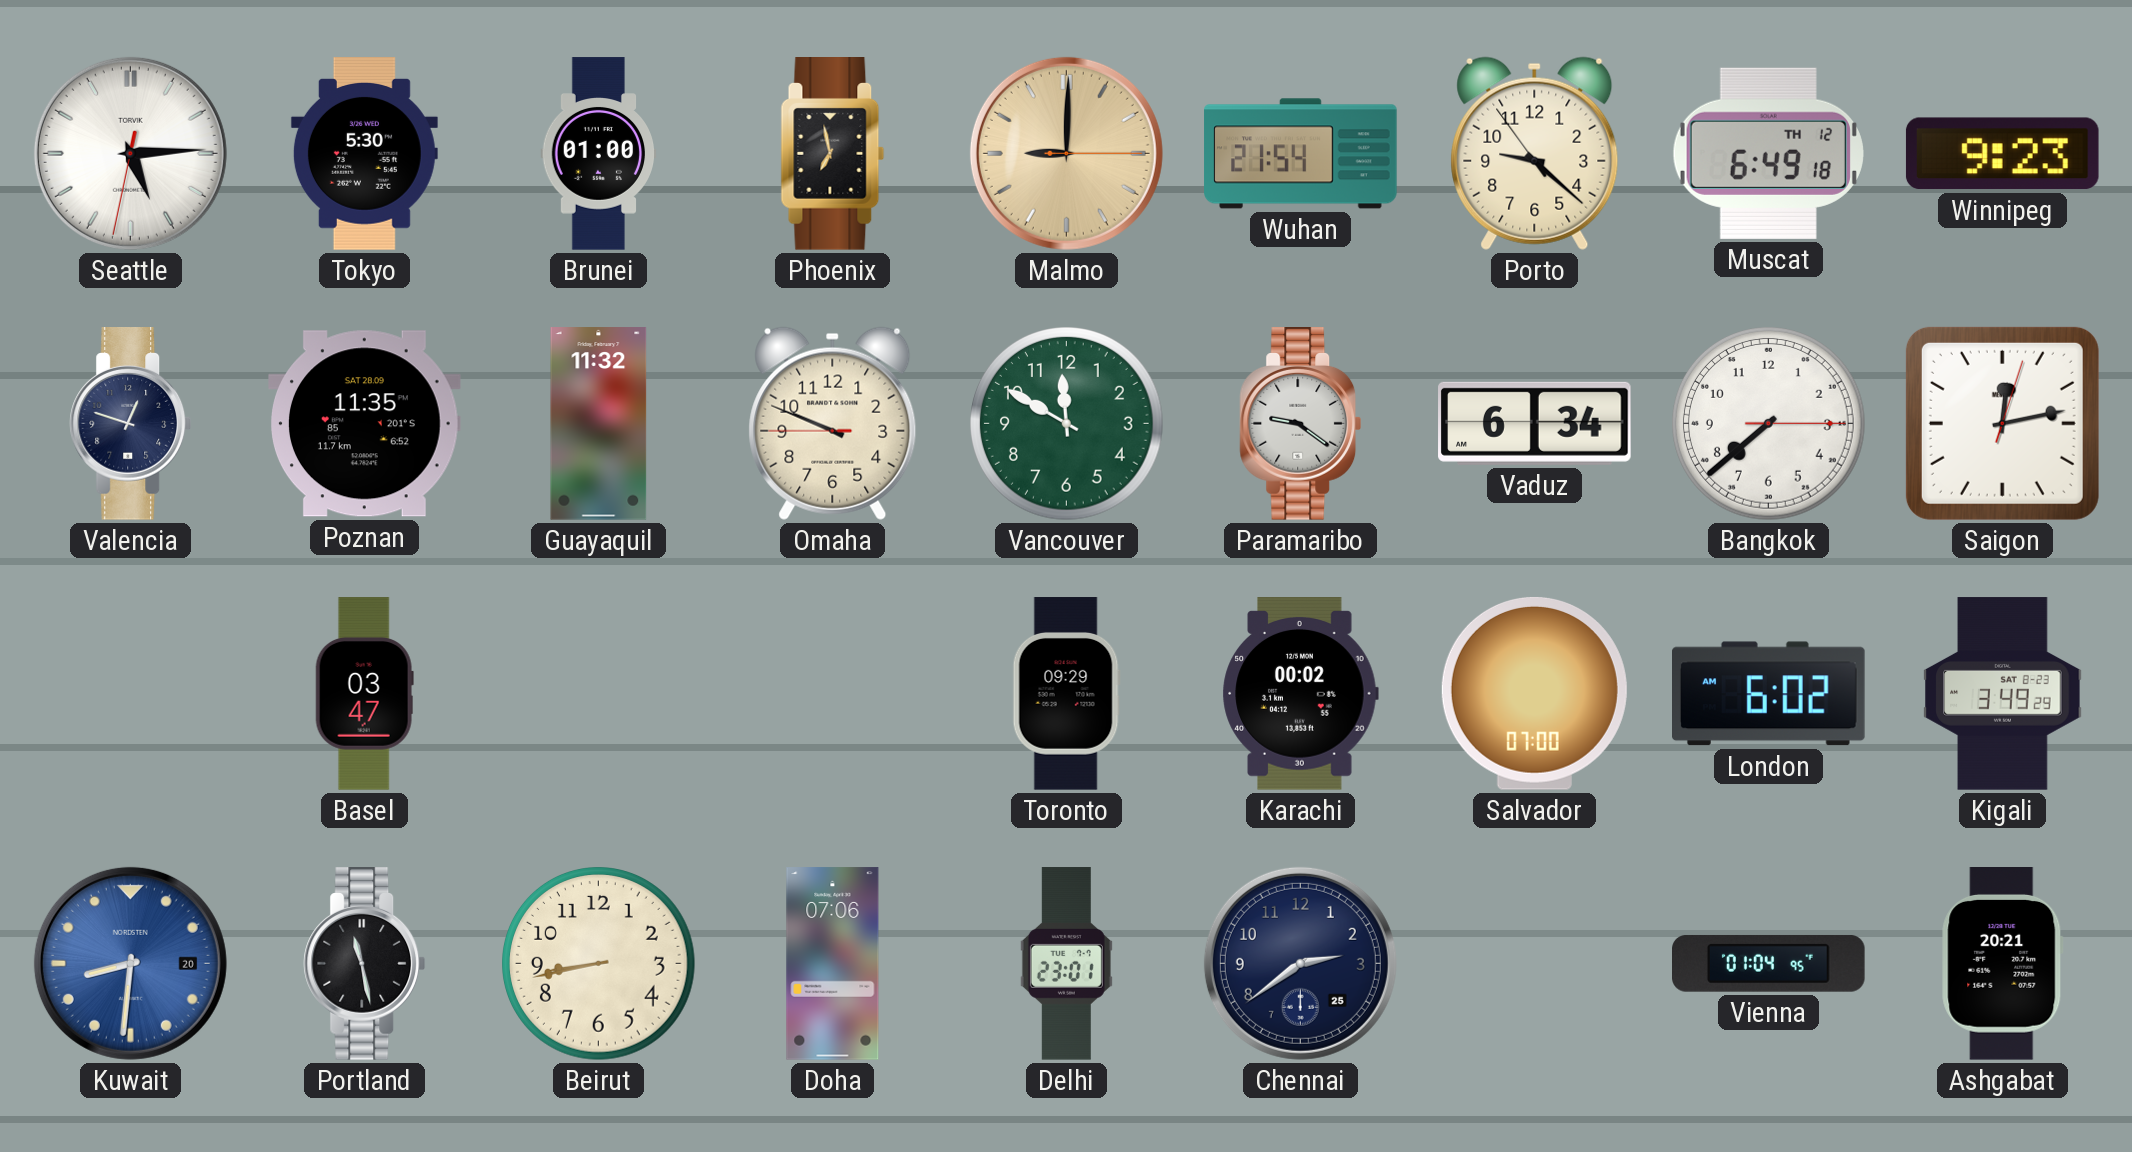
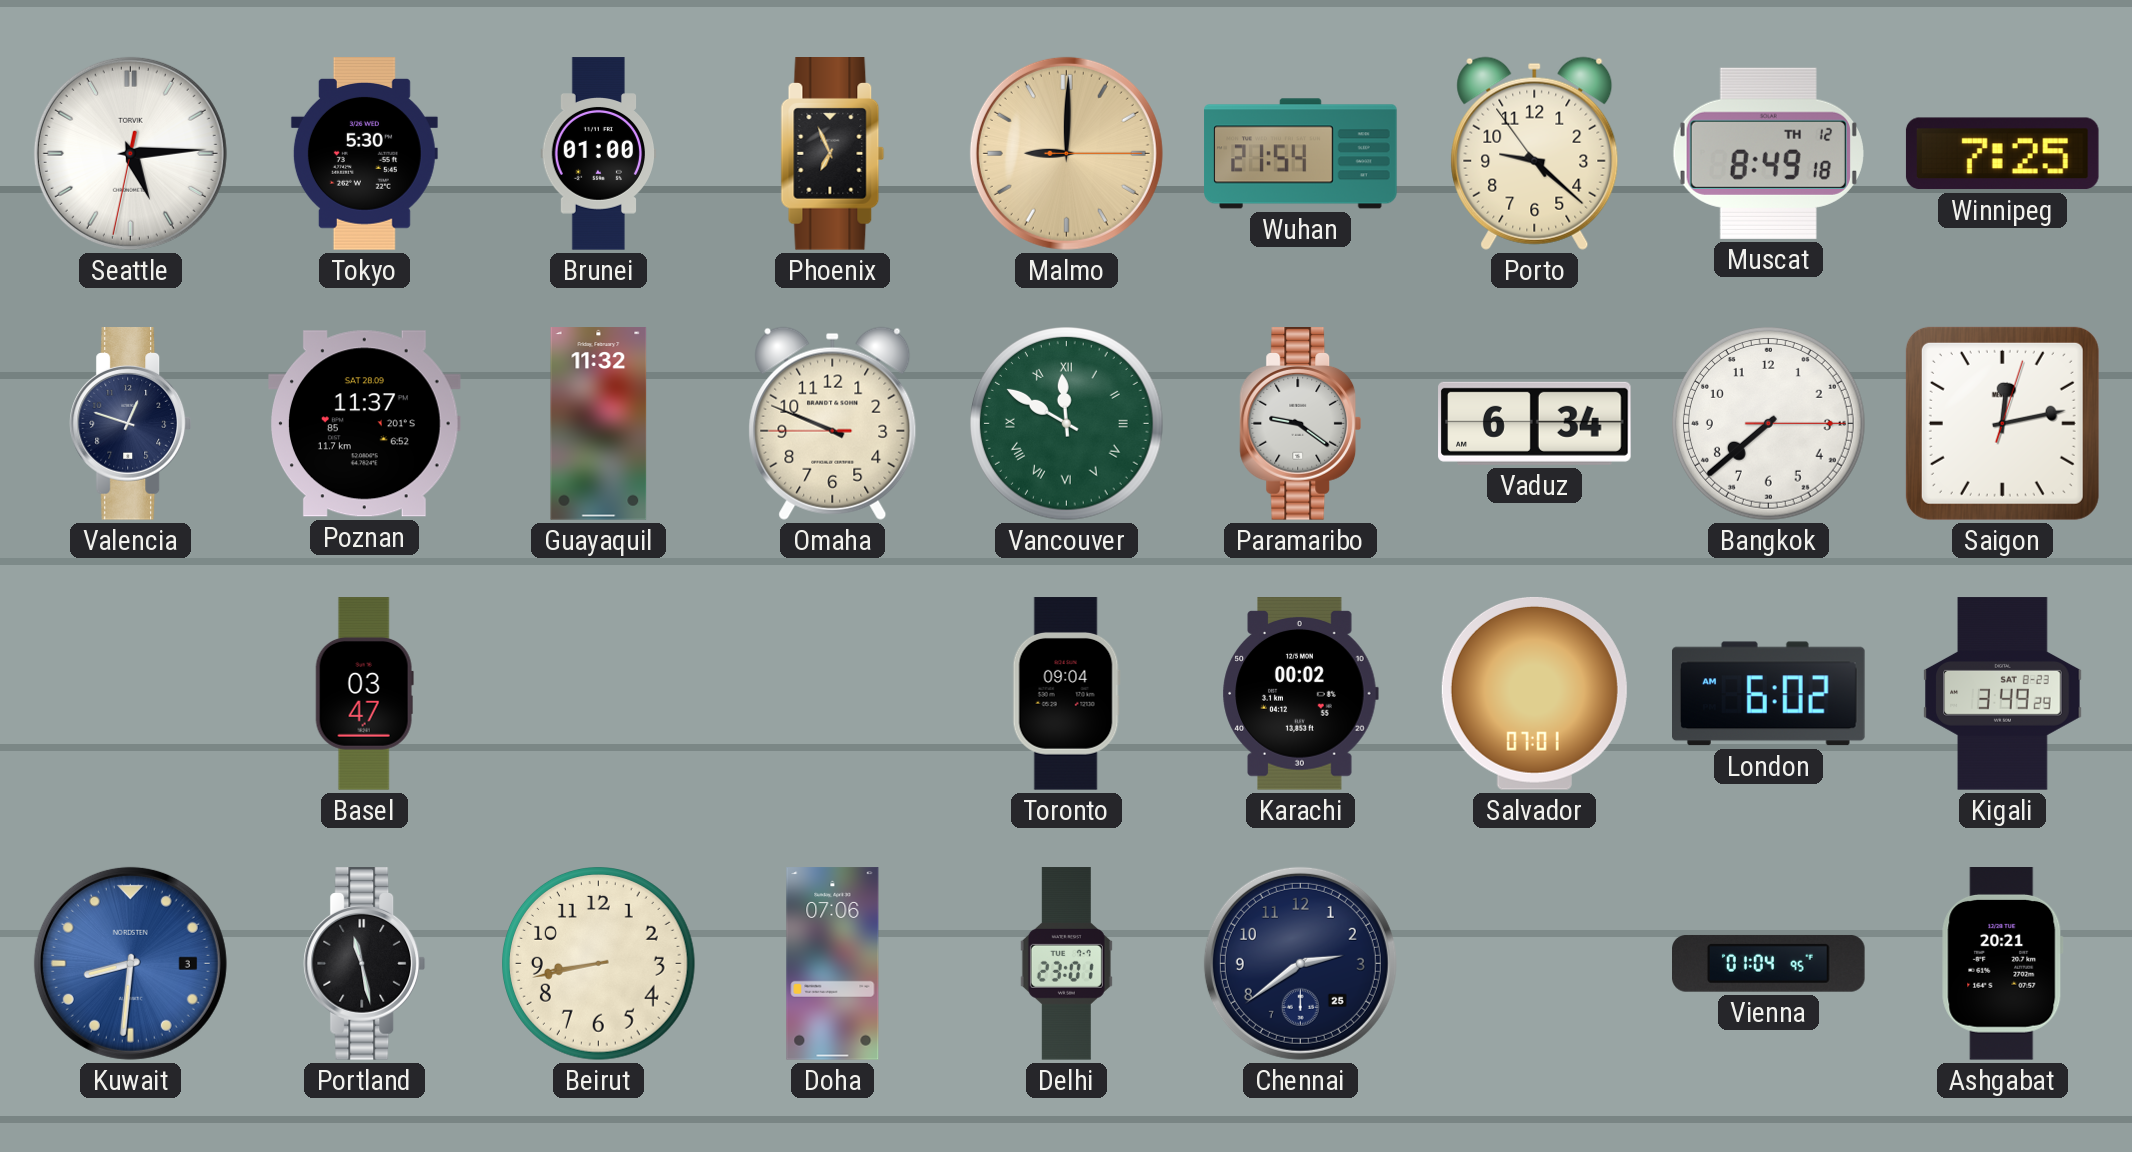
Phoenix: 6:58 -> 6:56 (833, 154)
Muscat: 6:49 -> 8:49 (1768, 153)
Winnipeg: 9:23 -> 7:25 (2002, 154)
Poznan: 11:35 -> 11:37 (365, 424)
Vancouver numerals: Arabic -> Roman (1067, 424)
Toronto: 09:29 -> 09:04 (1066, 694)
Salvador: 07:00 -> 07:01 (1534, 693)
Kuwait date: 20 -> 3 (130, 963)
